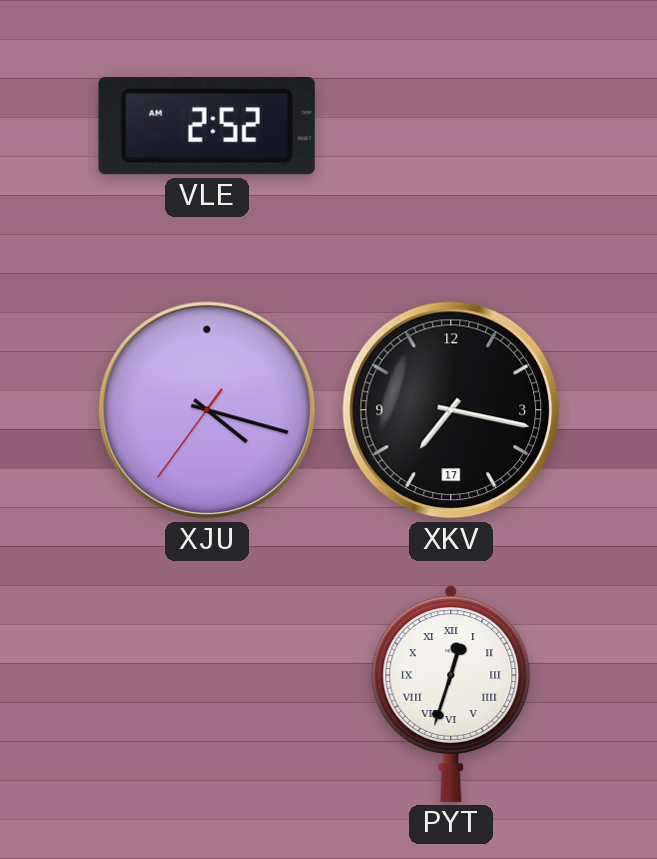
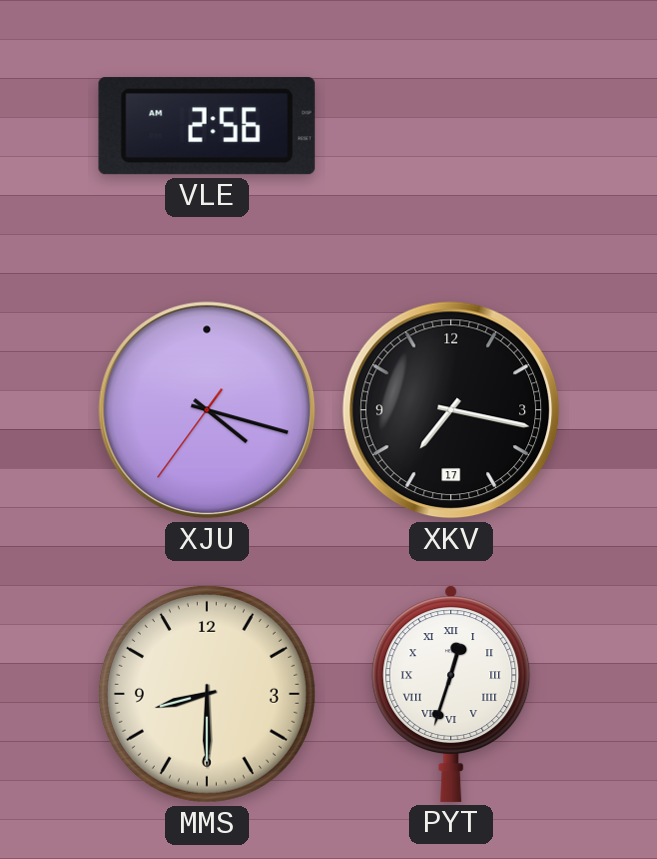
VLE: 2:52 -> 2:56 (207, 126)
MMS: none -> 8:30 (207, 694)
